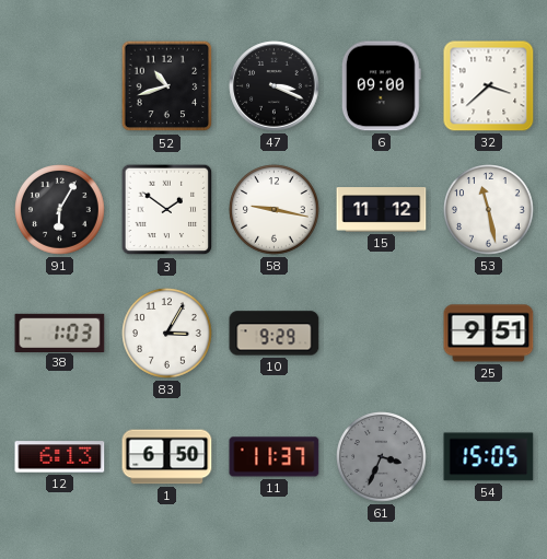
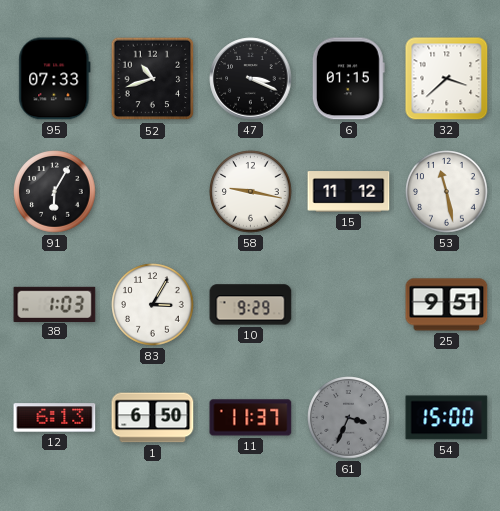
95: none -> 07:33 (55, 79)
6: 09:00 -> 01:15 (348, 79)
3: 1:51 -> none (167, 210)
54: 15:05 -> 15:00 (447, 418)
